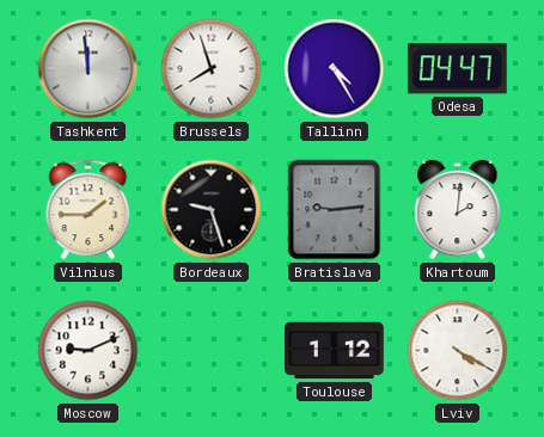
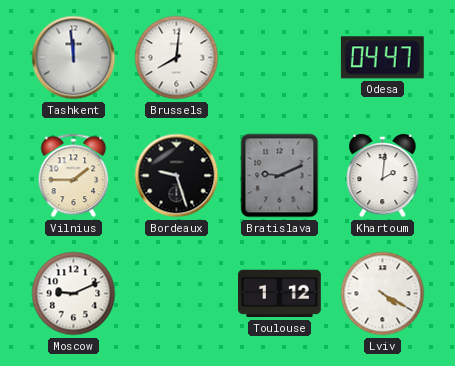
Brussels: 7:57 -> 8:01 (177, 58)
Tallinn: 4:25 -> none (335, 69)
Bratislava: 9:14 -> 9:11 (280, 176)
